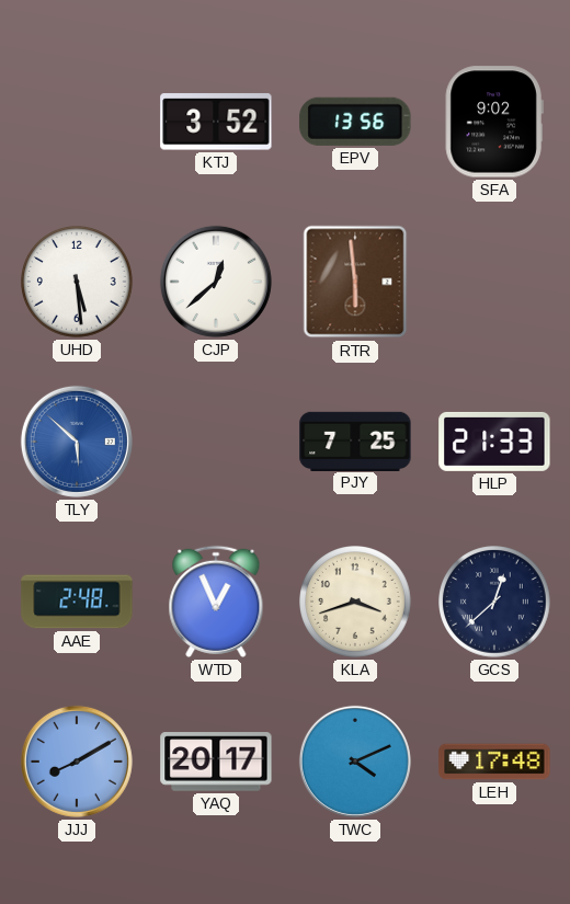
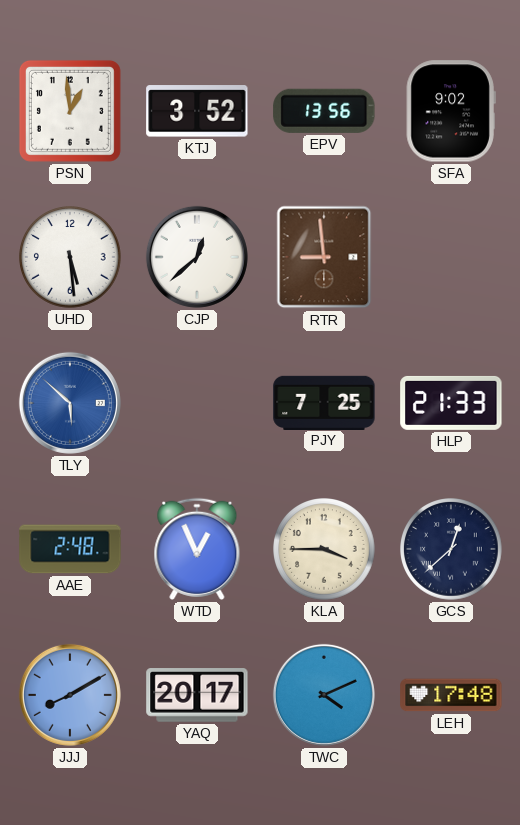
PSN: none -> 12:59 (70, 111)
RTR: 5:59 -> 8:59 (324, 257)
KLA: 3:42 -> 3:45 (324, 549)
